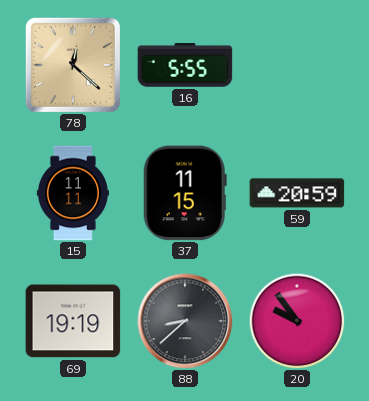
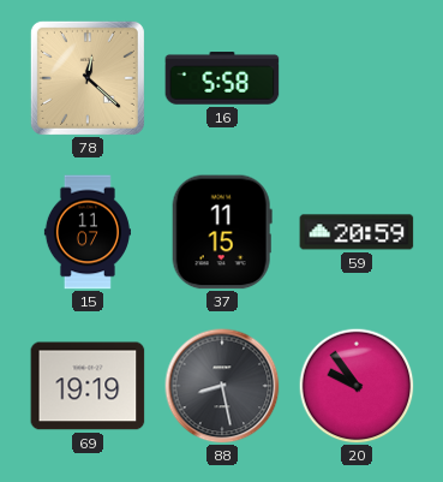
16: 5:55 -> 5:58 (222, 78)
15: 11:11 -> 11:07 (88, 232)
88: 8:38 -> 8:28 (222, 386)
